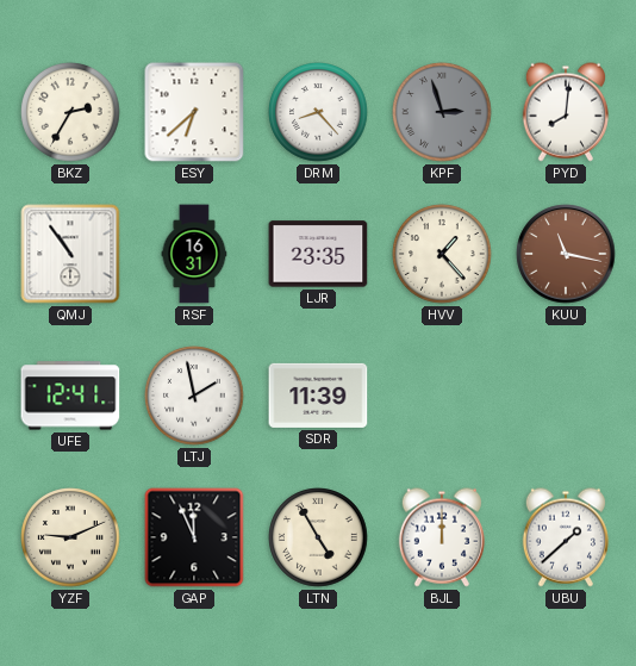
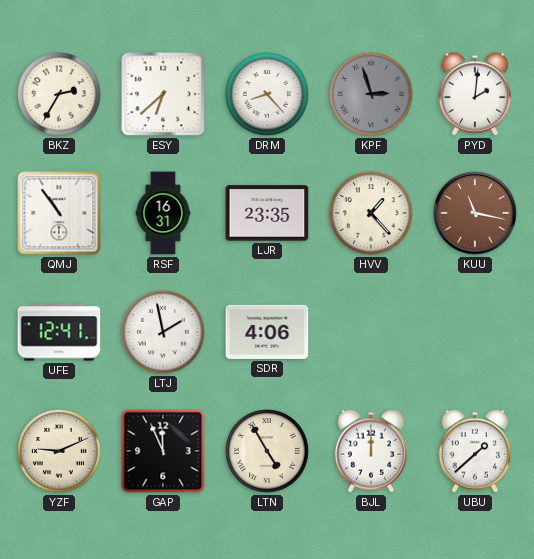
PYD: 8:01 -> 2:01 (475, 94)
SDR: 11:39 -> 4:06 (267, 332)
